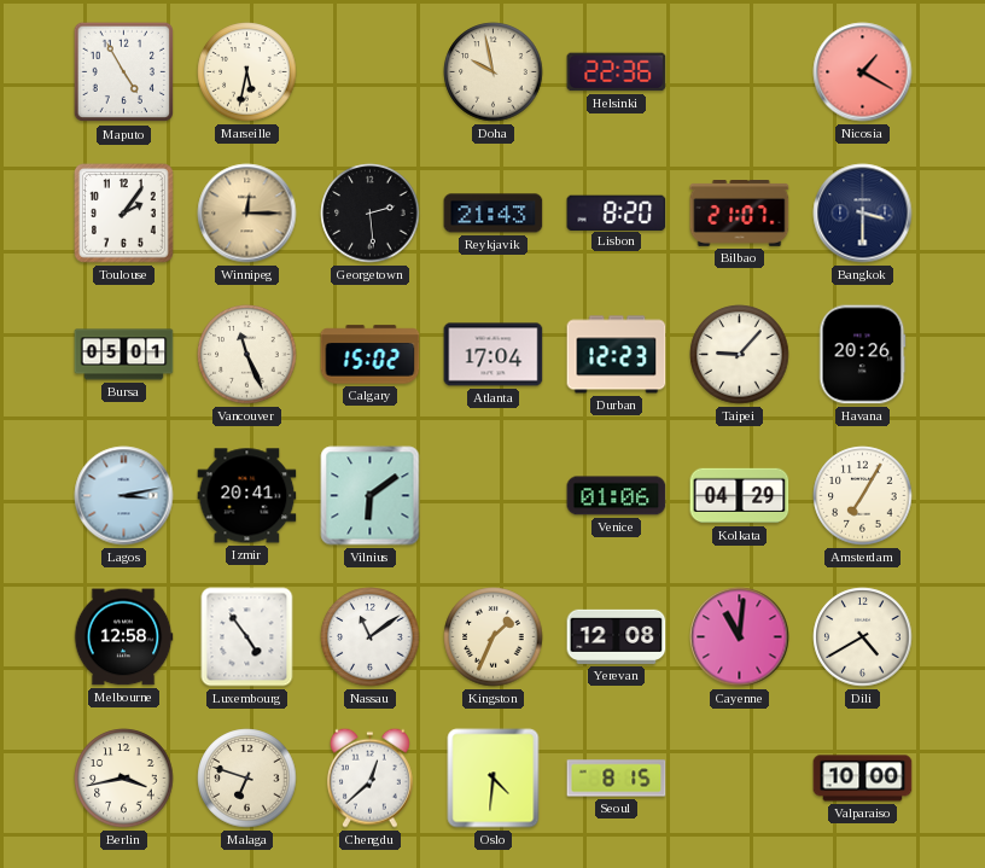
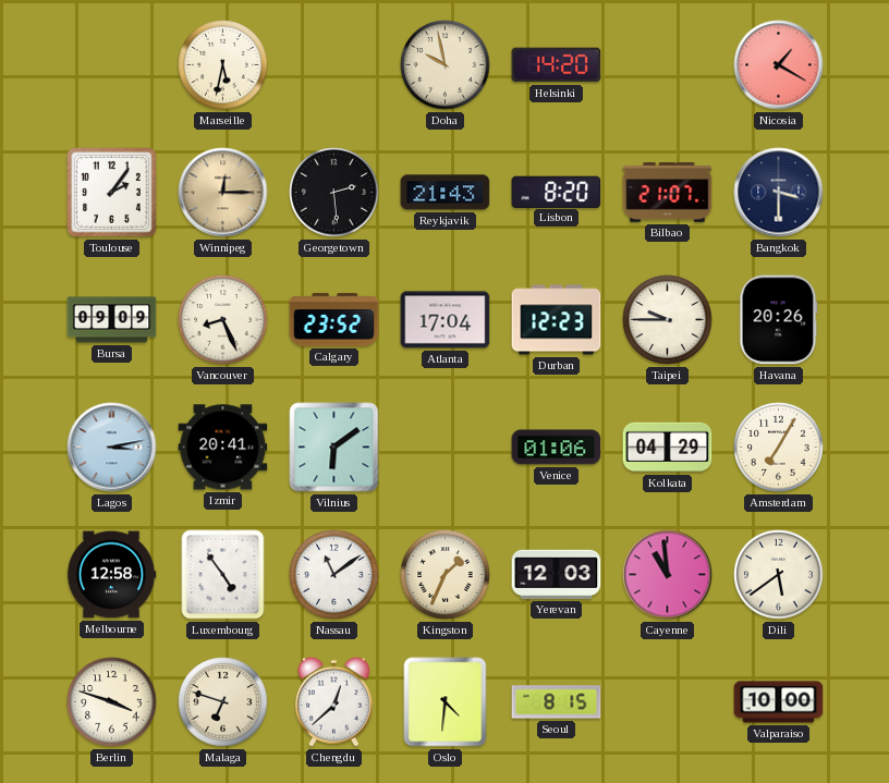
Maputo: 4:55 -> none (124, 72)
Helsinki: 22:36 -> 14:20 (557, 65)
Bursa: 05:01 -> 09:09 (112, 320)
Vancouver: 11:26 -> 8:26 (223, 320)
Calgary: 15:02 -> 23:52 (334, 320)
Taipei: 9:07 -> 9:45 (668, 320)
Yerevan: 12:08 -> 12:03 (557, 574)
Cayenne: 11:01 -> 10:59 (668, 575)
Dili: 4:40 -> 5:39 (779, 575)
Berlin: 3:43 -> 3:48 (112, 702)
